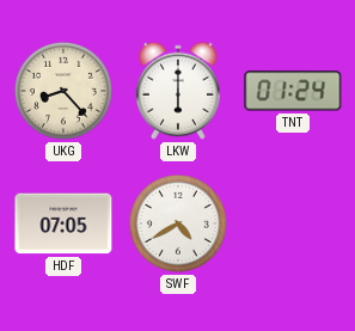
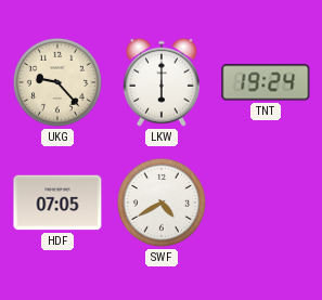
UKG: 8:23 -> 9:23 (57, 82)
TNT: 01:24 -> 19:24 (266, 82)
